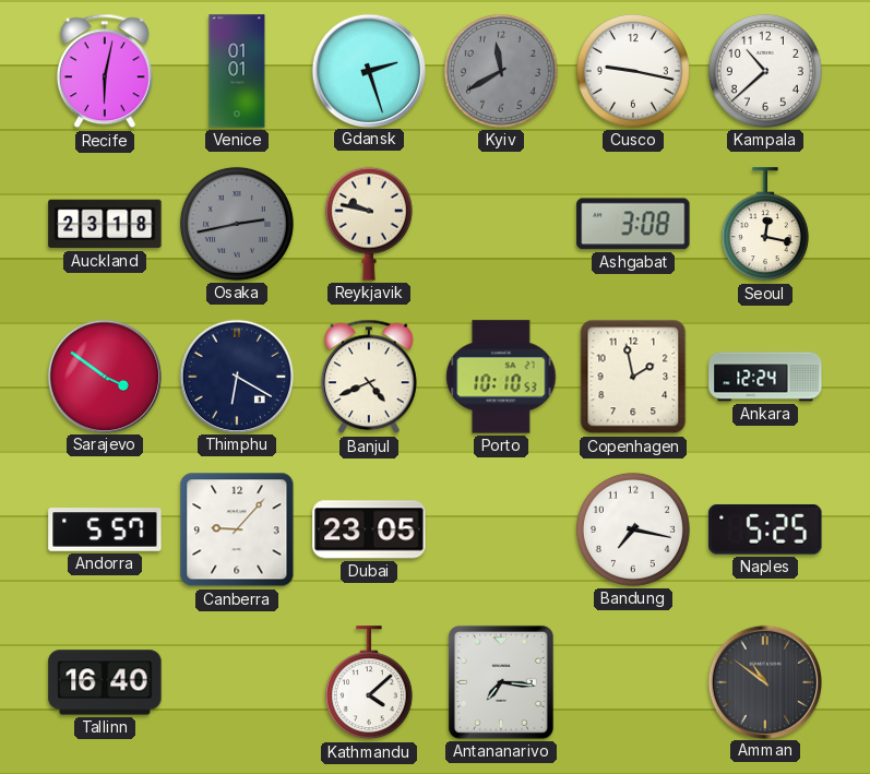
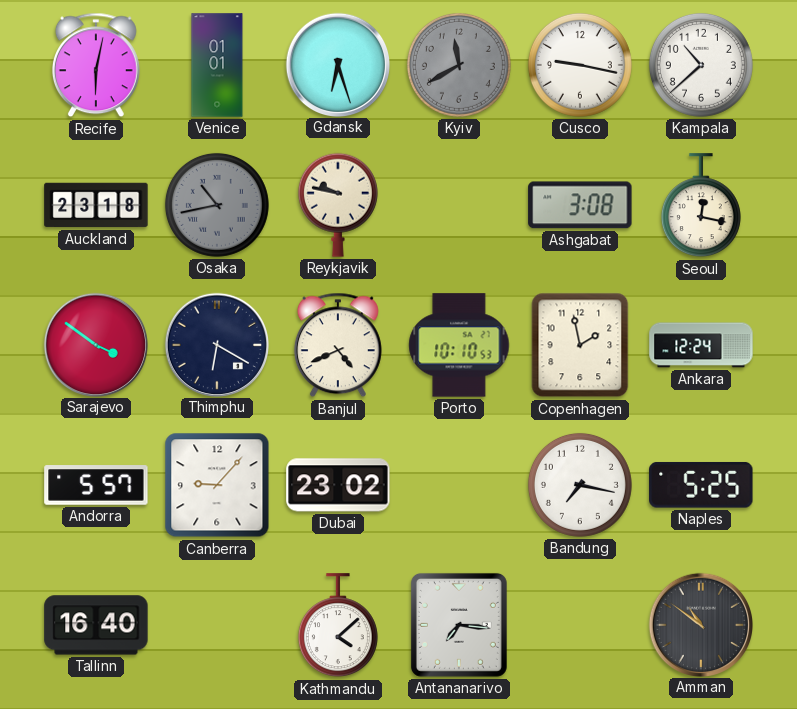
Gdansk: 2:27 -> 6:27 (337, 64)
Osaka: 2:43 -> 10:43 (217, 205)
Dubai: 23:05 -> 23:02 (338, 485)
